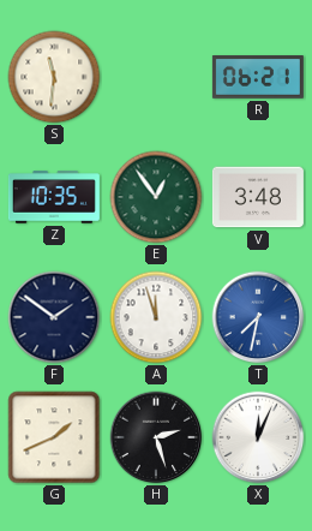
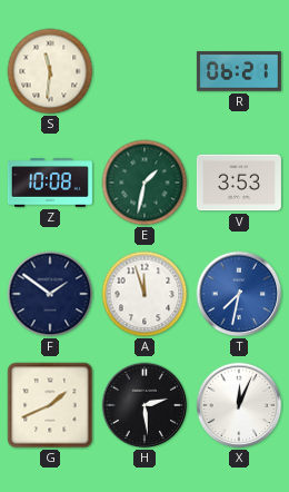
Z: 10:35 -> 10:08 (50, 183)
E: 12:54 -> 1:32 (144, 183)
V: 3:48 -> 3:53 (239, 183)
H: 2:27 -> 2:29 (144, 405)
